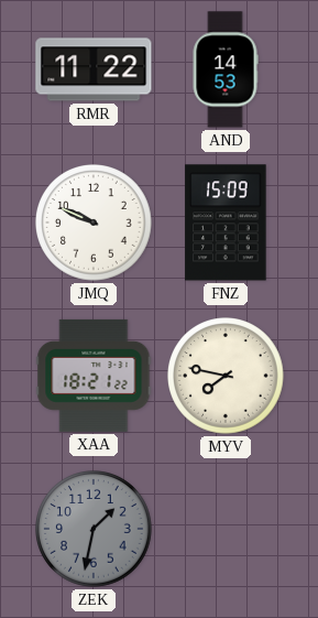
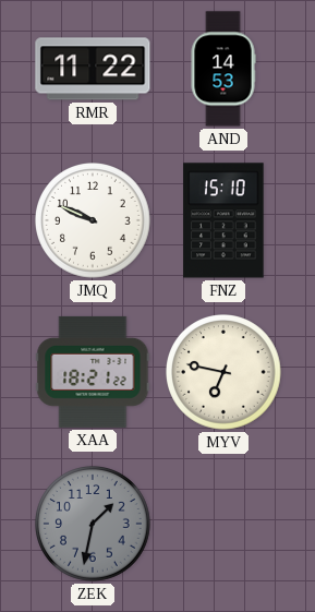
FNZ: 15:09 -> 15:10 (223, 220)
MYV: 7:47 -> 6:47 (223, 372)
